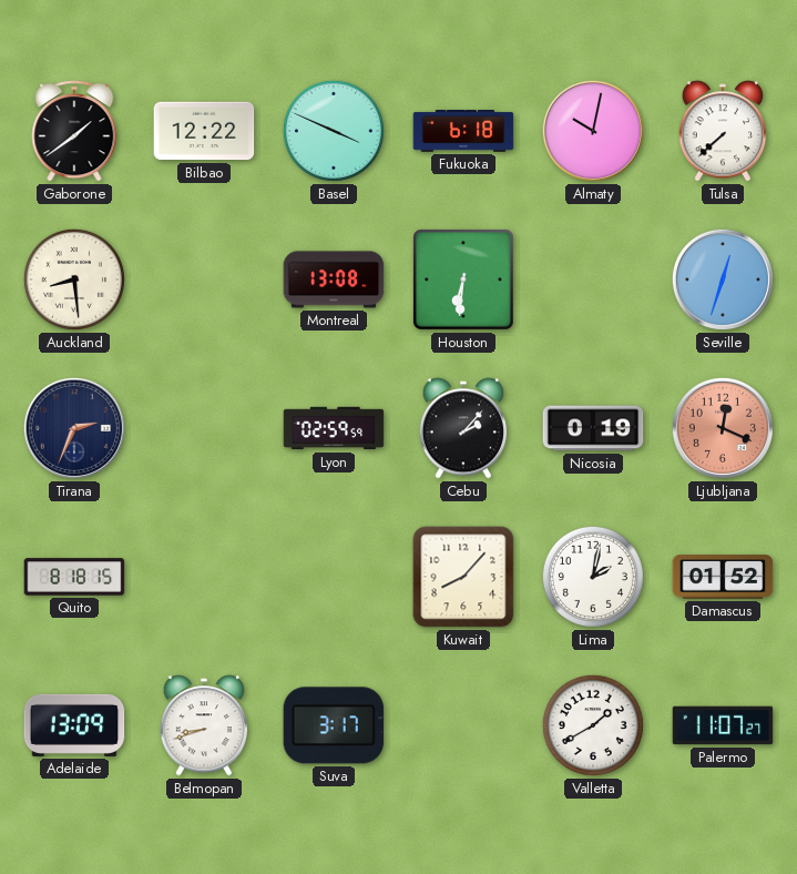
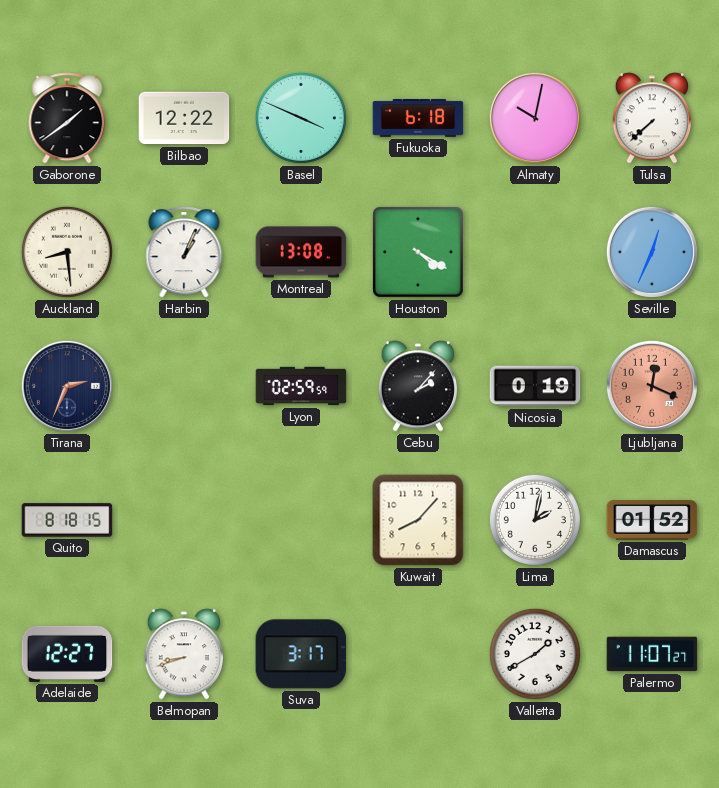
Harbin: none -> 1:04 (184, 252)
Houston: 6:31 -> 4:20 (418, 252)
Seville: 12:33 -> 12:34 (652, 252)
Adelaide: 13:09 -> 12:27 (67, 654)
